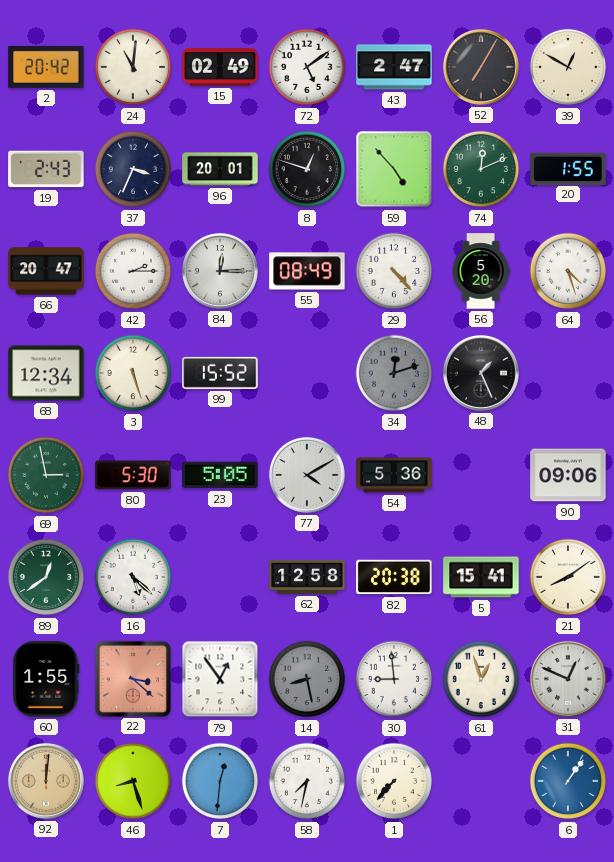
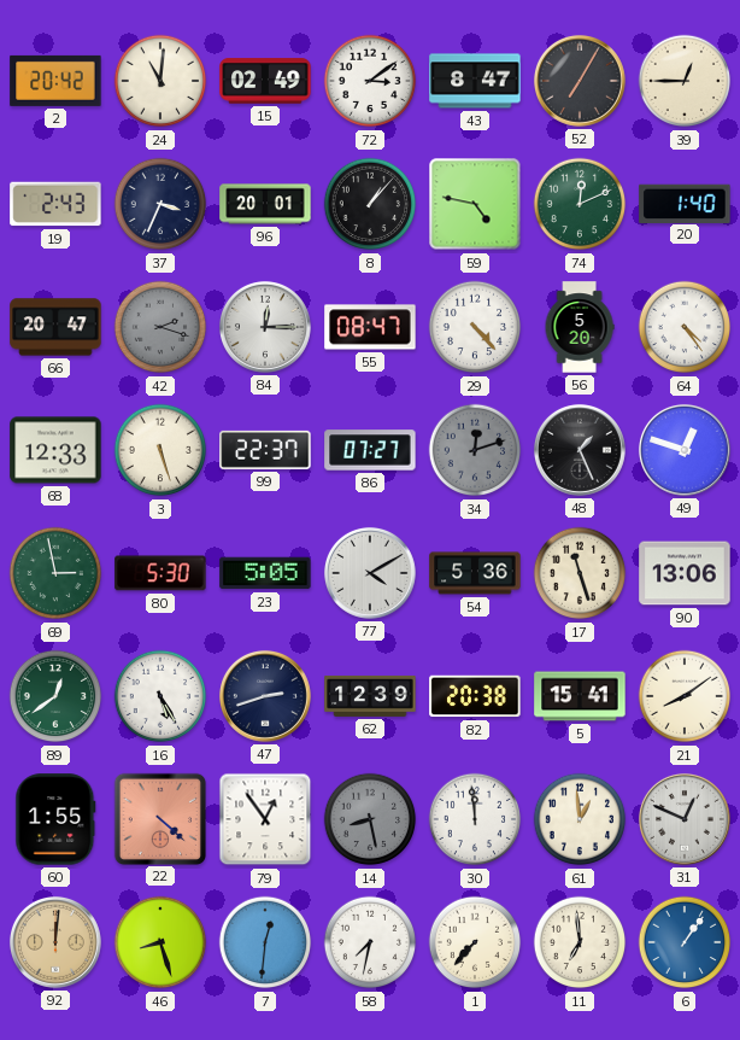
72: 5:09 -> 3:09 (370, 81)
43: 2:47 -> 8:47 (475, 81)
39: 12:50 -> 12:45 (685, 81)
8: 12:48 -> 1:07 (370, 204)
59: 4:53 -> 4:47 (475, 204)
20: 1:55 -> 1:40 (685, 203)
42: 2:15 -> 2:18 (160, 327)
42 dial: white -> grey (160, 327)
55: 08:49 -> 08:47 (370, 327)
64: 4:27 -> 4:24 (685, 327)
68: 12:34 -> 12:33 (55, 450)
99: 15:52 -> 22:37 (265, 450)
86: none -> 07:27 (370, 450)
49: none -> 12:48 (685, 450)
17: none -> 11:27 (580, 573)
90: 09:06 -> 13:06 (685, 573)
16: 5:22 -> 5:25 (160, 696)
47: none -> 2:42 (265, 696)
62: 12:58 -> 12:39 (370, 696)
22: 3:22 -> 4:22 (159, 818)
30: 8:59 -> 11:59 (475, 819)
61: 12:57 -> 12:59 (580, 819)
11: none -> 6:59 (580, 942)
